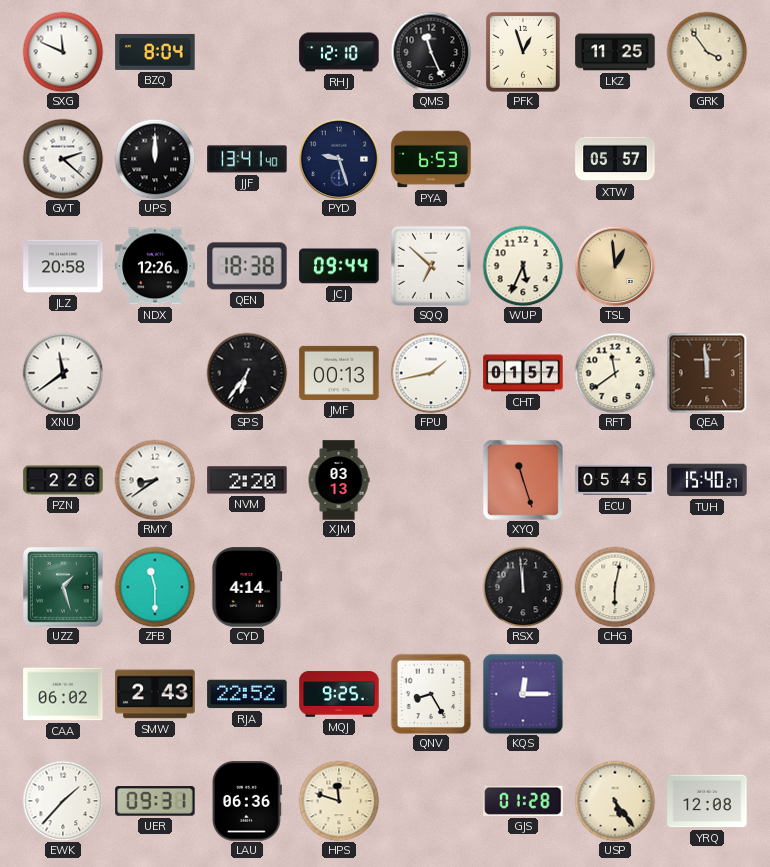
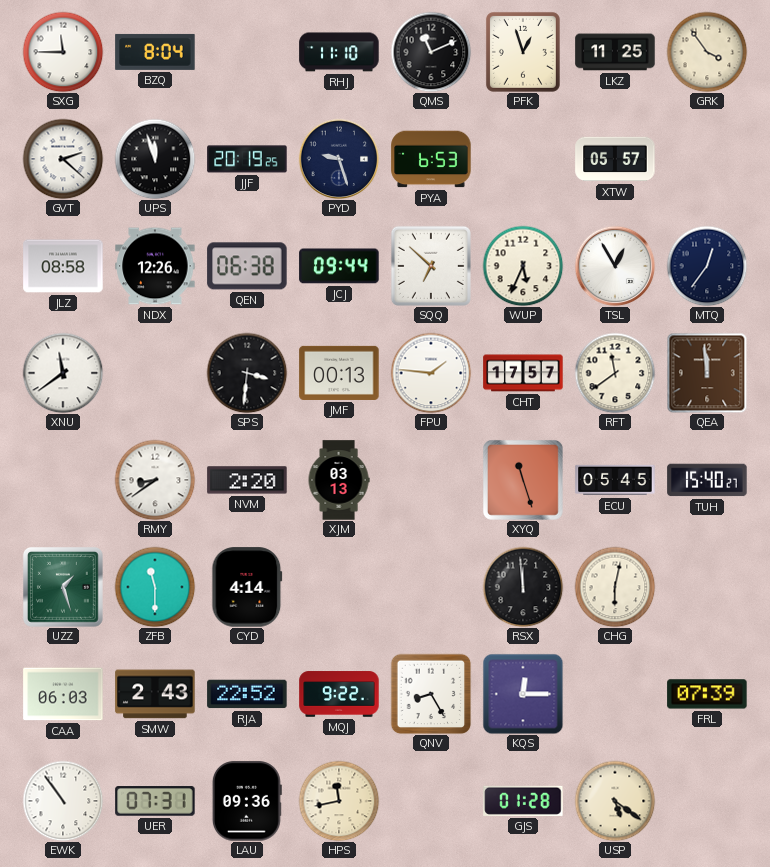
SXG: 11:49 -> 11:45 (63, 52)
RHJ: 12:10 -> 11:10 (339, 52)
QMS: 11:26 -> 11:11 (431, 52)
UPS: 12:00 -> 11:57 (155, 159)
JJF: 13:41 -> 20:19 (247, 159)
JLZ: 20:58 -> 08:58 (63, 266)
QEN: 18:38 -> 06:38 (247, 266)
TSL: 12:59 -> 12:55 (615, 266)
TSL dial: champagne -> white (615, 266)
MTQ: none -> 12:36 (707, 266)
SPS: 6:36 -> 3:31 (247, 373)
FPU: 1:43 -> 1:46 (431, 373)
CHT: 01:57 -> 17:57 (523, 373)
PZN: 2:26 -> none (63, 480)
CAA: 06:02 -> 06:03 (63, 694)
MQJ: 9:25 -> 9:22 (339, 694)
FRL: none -> 07:39 (707, 694)
EWK: 1:37 -> 10:54 (63, 801)
UER: 09:31 -> 07:31 (155, 801)
LAU: 06:36 -> 09:36 (247, 801)
HPS: 11:48 -> 11:43 (339, 801)
USP: 5:24 -> 5:21 (615, 801)
YRQ: 12:08 -> none (707, 801)
